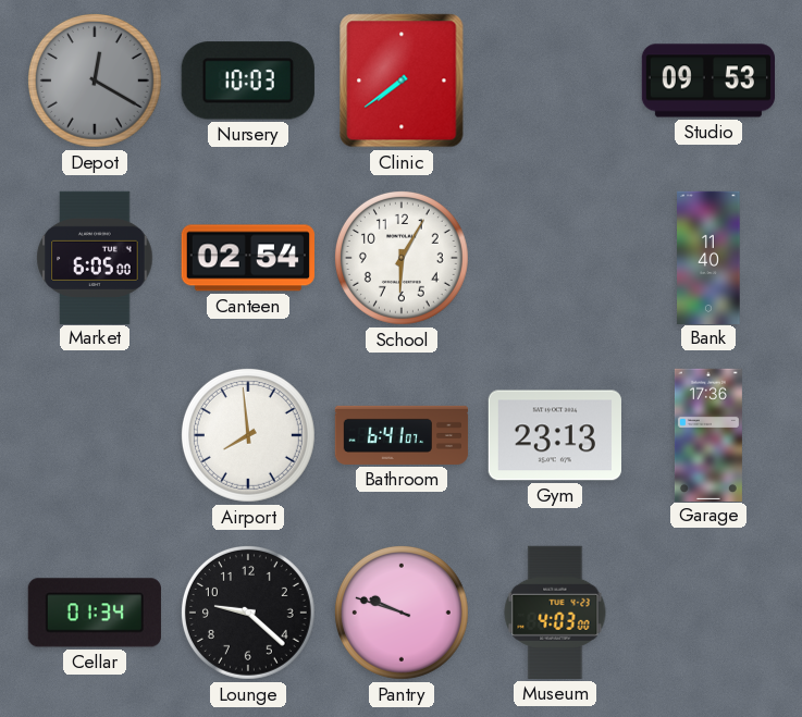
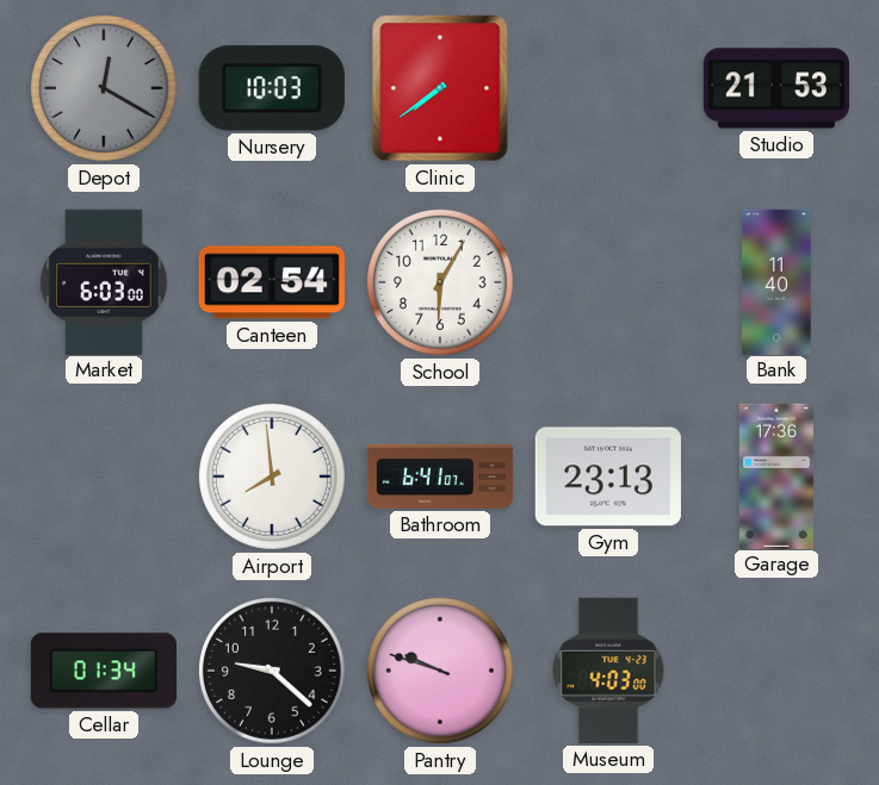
Studio: 09:53 -> 21:53 (775, 88)
Market: 6:05 -> 6:03 (104, 281)
